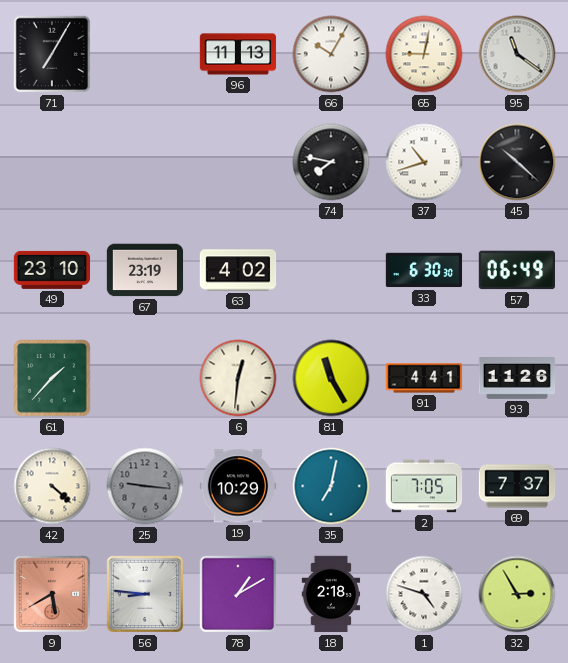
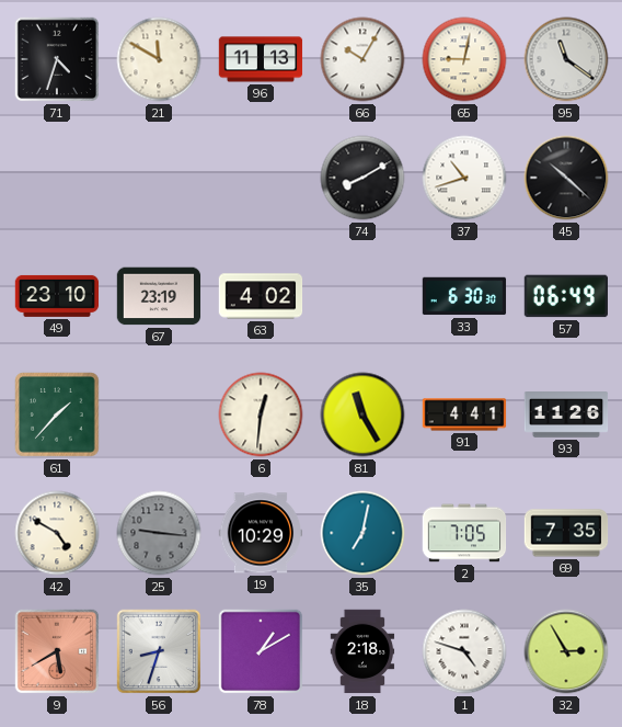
71: 7:05 -> 4:33 (57, 59)
21: none -> 11:50 (159, 59)
74: 7:47 -> 8:10 (362, 178)
42: 4:22 -> 4:50 (57, 533)
69: 7:37 -> 7:35 (566, 533)
56: 8:46 -> 8:33 (159, 651)
